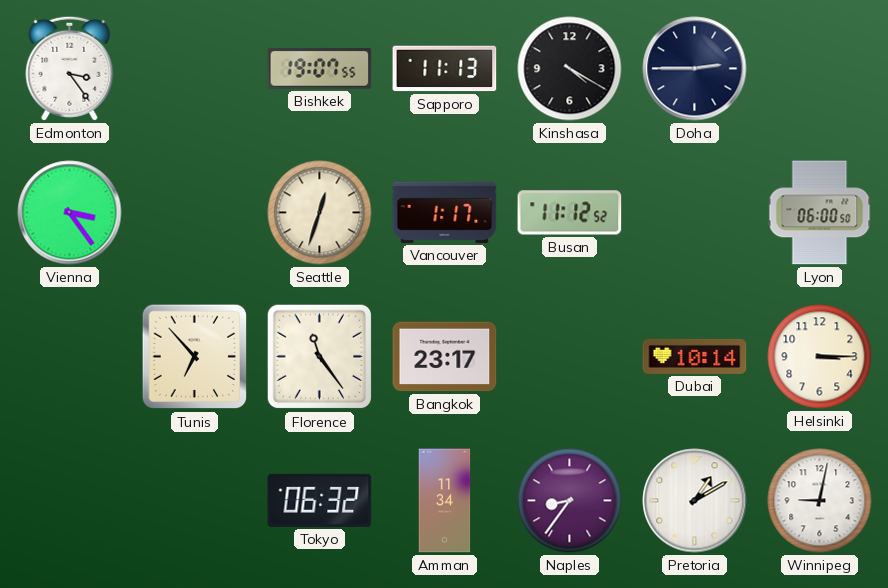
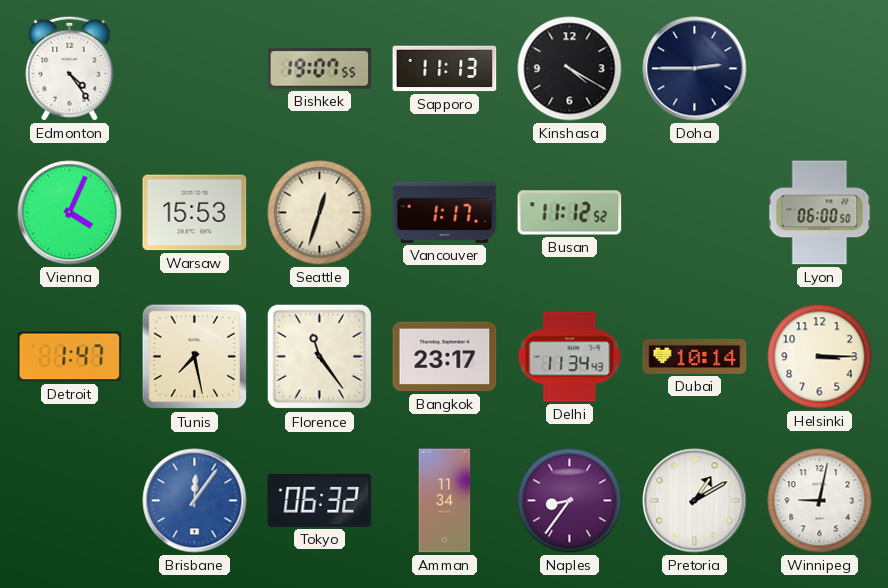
Edmonton: 3:24 -> 4:24 (70, 68)
Vienna: 3:24 -> 4:04 (70, 213)
Warsaw: none -> 15:53 (195, 213)
Detroit: none -> 1:47 (70, 357)
Tunis: 6:53 -> 7:28 (195, 357)
Delhi: none -> 11:34 (570, 357)
Brisbane: none -> 12:06 (195, 501)
